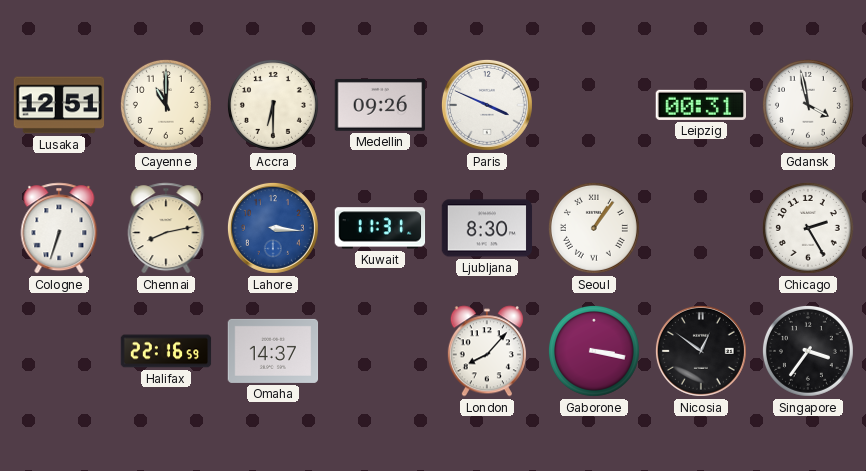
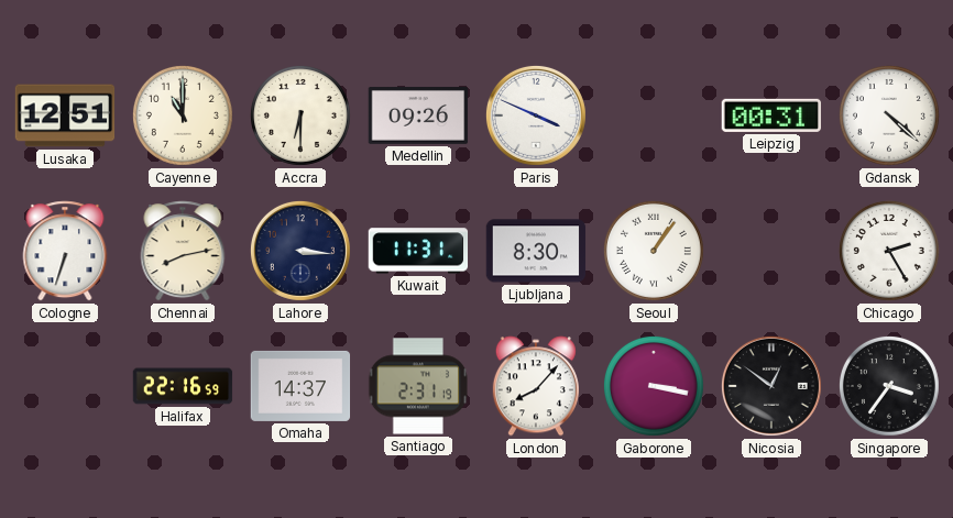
Gdansk: 3:58 -> 4:22 (889, 115)
Lahore dial: blue -> navy (300, 251)
Santiago: none -> 2:31 (418, 386)
